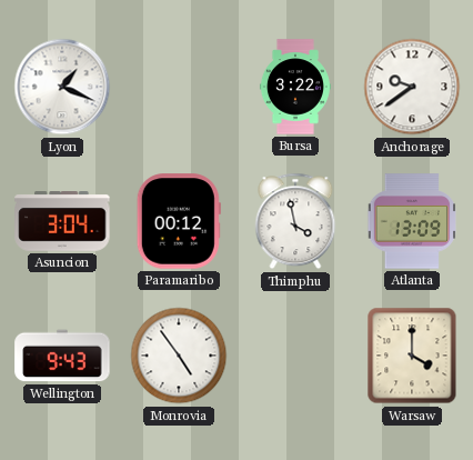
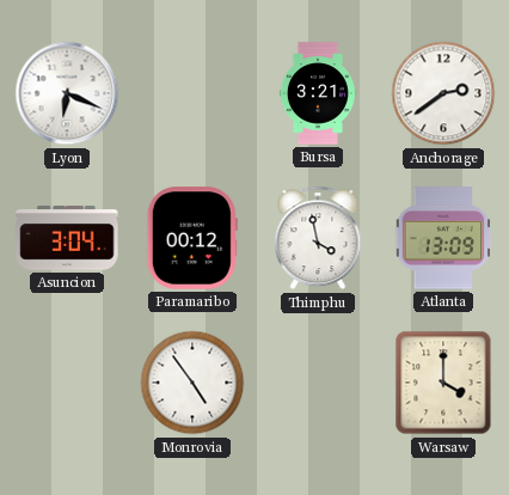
Lyon: 1:19 -> 6:19 (67, 93)
Bursa: 3:22 -> 3:21 (318, 93)
Anchorage: 9:39 -> 2:39 (443, 93)
Wellington: 9:43 -> none (62, 356)
